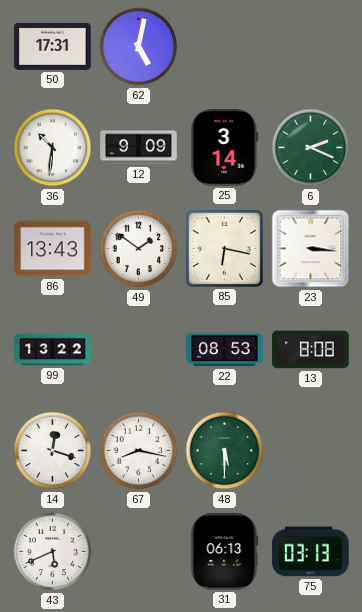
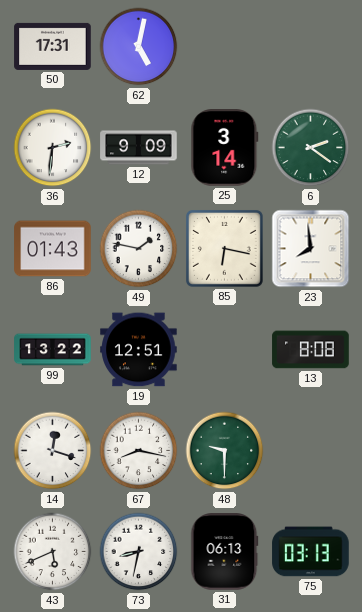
36: 10:31 -> 2:31 (53, 148)
6: 2:19 -> 2:21 (311, 148)
86: 13:43 -> 01:43 (53, 249)
49: 1:51 -> 1:47 (139, 249)
23: 3:16 -> 7:59 (311, 249)
19: none -> 12:51 (139, 350)
22: 08:53 -> none (225, 350)
48: 5:30 -> 9:30 (225, 451)
73: none -> 8:32 (139, 552)
